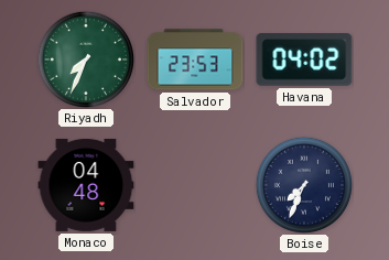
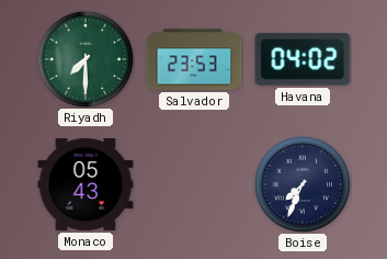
Riyadh: 7:34 -> 7:30 (84, 58)
Monaco: 04:48 -> 05:43 (86, 184)
